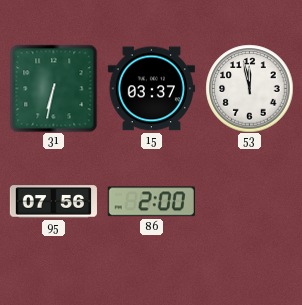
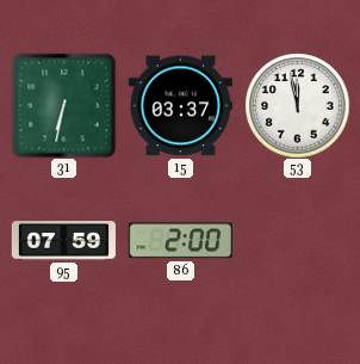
95: 07:56 -> 07:59 (63, 241)
